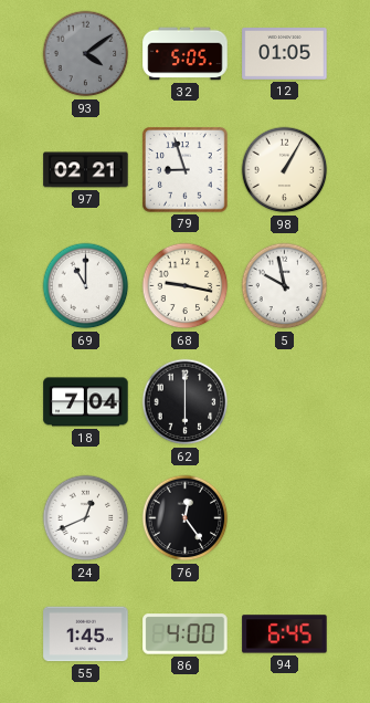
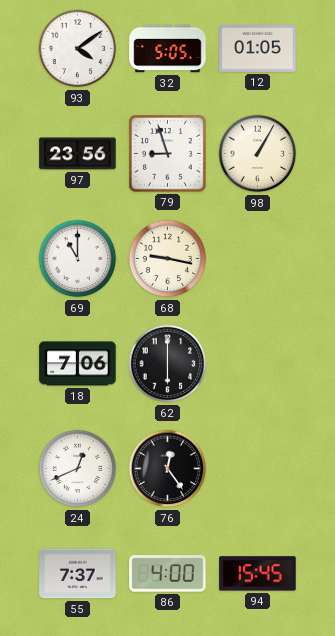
93 dial: grey -> white (78, 49)
97: 02:21 -> 23:56 (78, 154)
5: 9:58 -> none (285, 286)
18: 7:04 -> 7:06 (78, 364)
55: 1:45 -> 7:37 (78, 574)
94: 6:45 -> 15:45 (258, 574)
